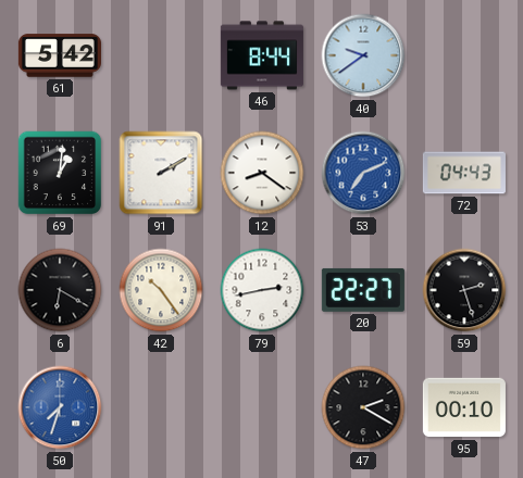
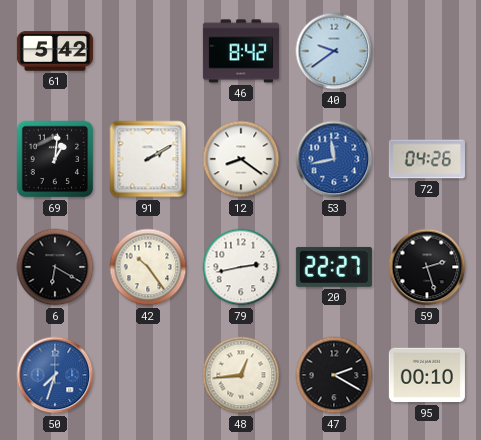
46: 8:44 -> 8:42 (241, 51)
53: 7:11 -> 11:43 (334, 159)
72: 04:43 -> 04:26 (427, 159)
48: none -> 12:44 (241, 375)
